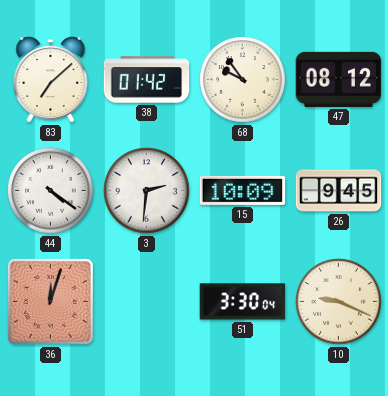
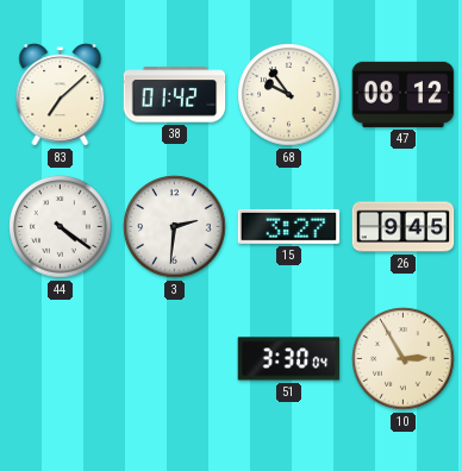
15: 10:09 -> 3:27 (289, 226)
36: 12:03 -> none (50, 301)
10: 9:19 -> 2:55 (404, 359)
